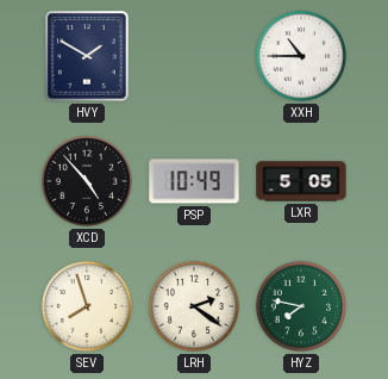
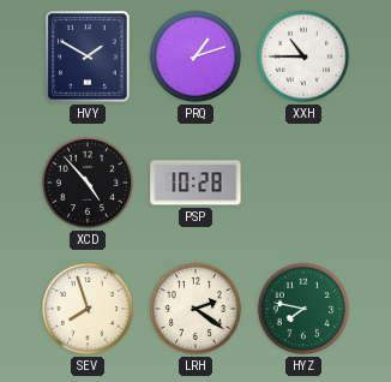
PRQ: none -> 1:12 (195, 56)
PSP: 10:49 -> 10:28 (195, 183)
LXR: 5:05 -> none (301, 181)
